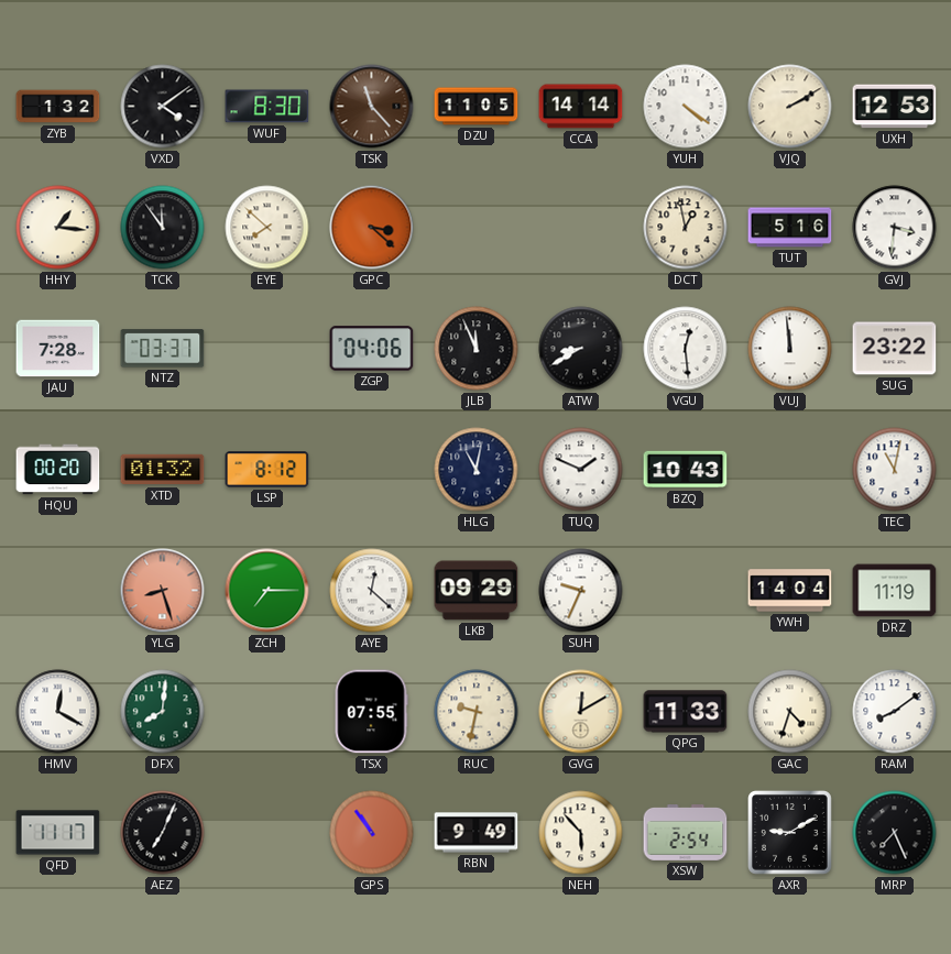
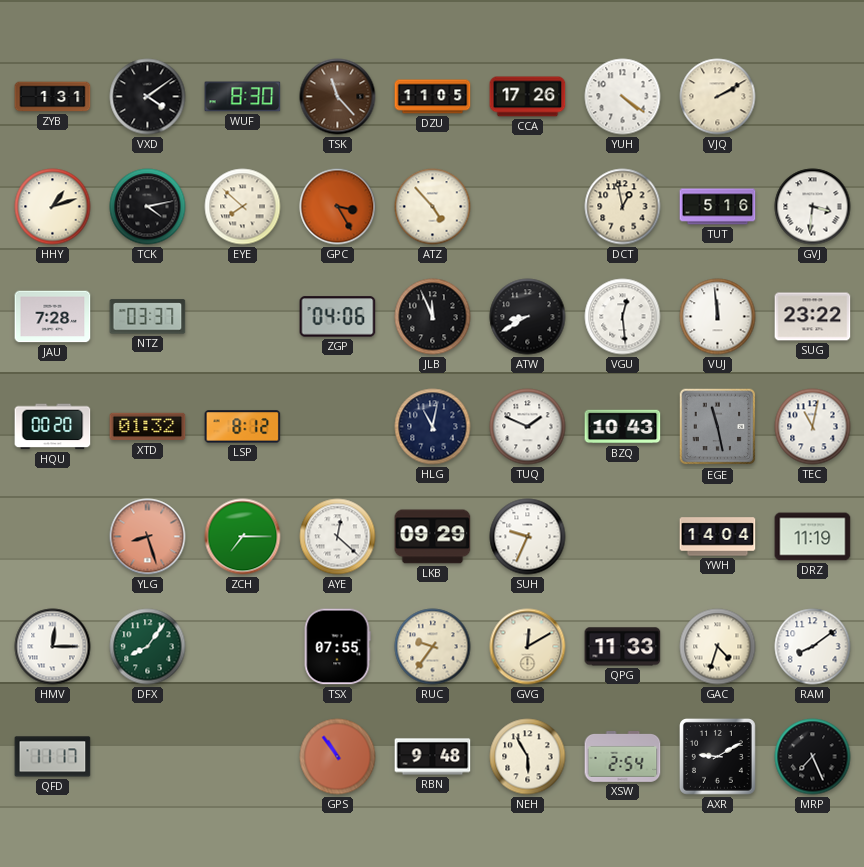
ZYB: 1:32 -> 1:31 (53, 97)
CCA: 14:14 -> 17:26 (528, 97)
UXH: 12:53 -> none (895, 107)
HHY: 1:16 -> 1:12 (53, 207)
TCK: 11:54 -> 4:13 (148, 207)
GPC: 3:22 -> 3:25 (338, 207)
ATZ: none -> 4:53 (433, 207)
EGE: none -> 11:28 (718, 427)
HMV: 12:20 -> 12:15 (53, 647)
DFX: 8:01 -> 8:06 (148, 647)
RUC: 9:32 -> 9:36 (433, 647)
AEZ: 7:04 -> none (163, 833)
RBN: 9:49 -> 9:48 (433, 757)
NEH: 5:53 -> 5:55 (528, 757)
